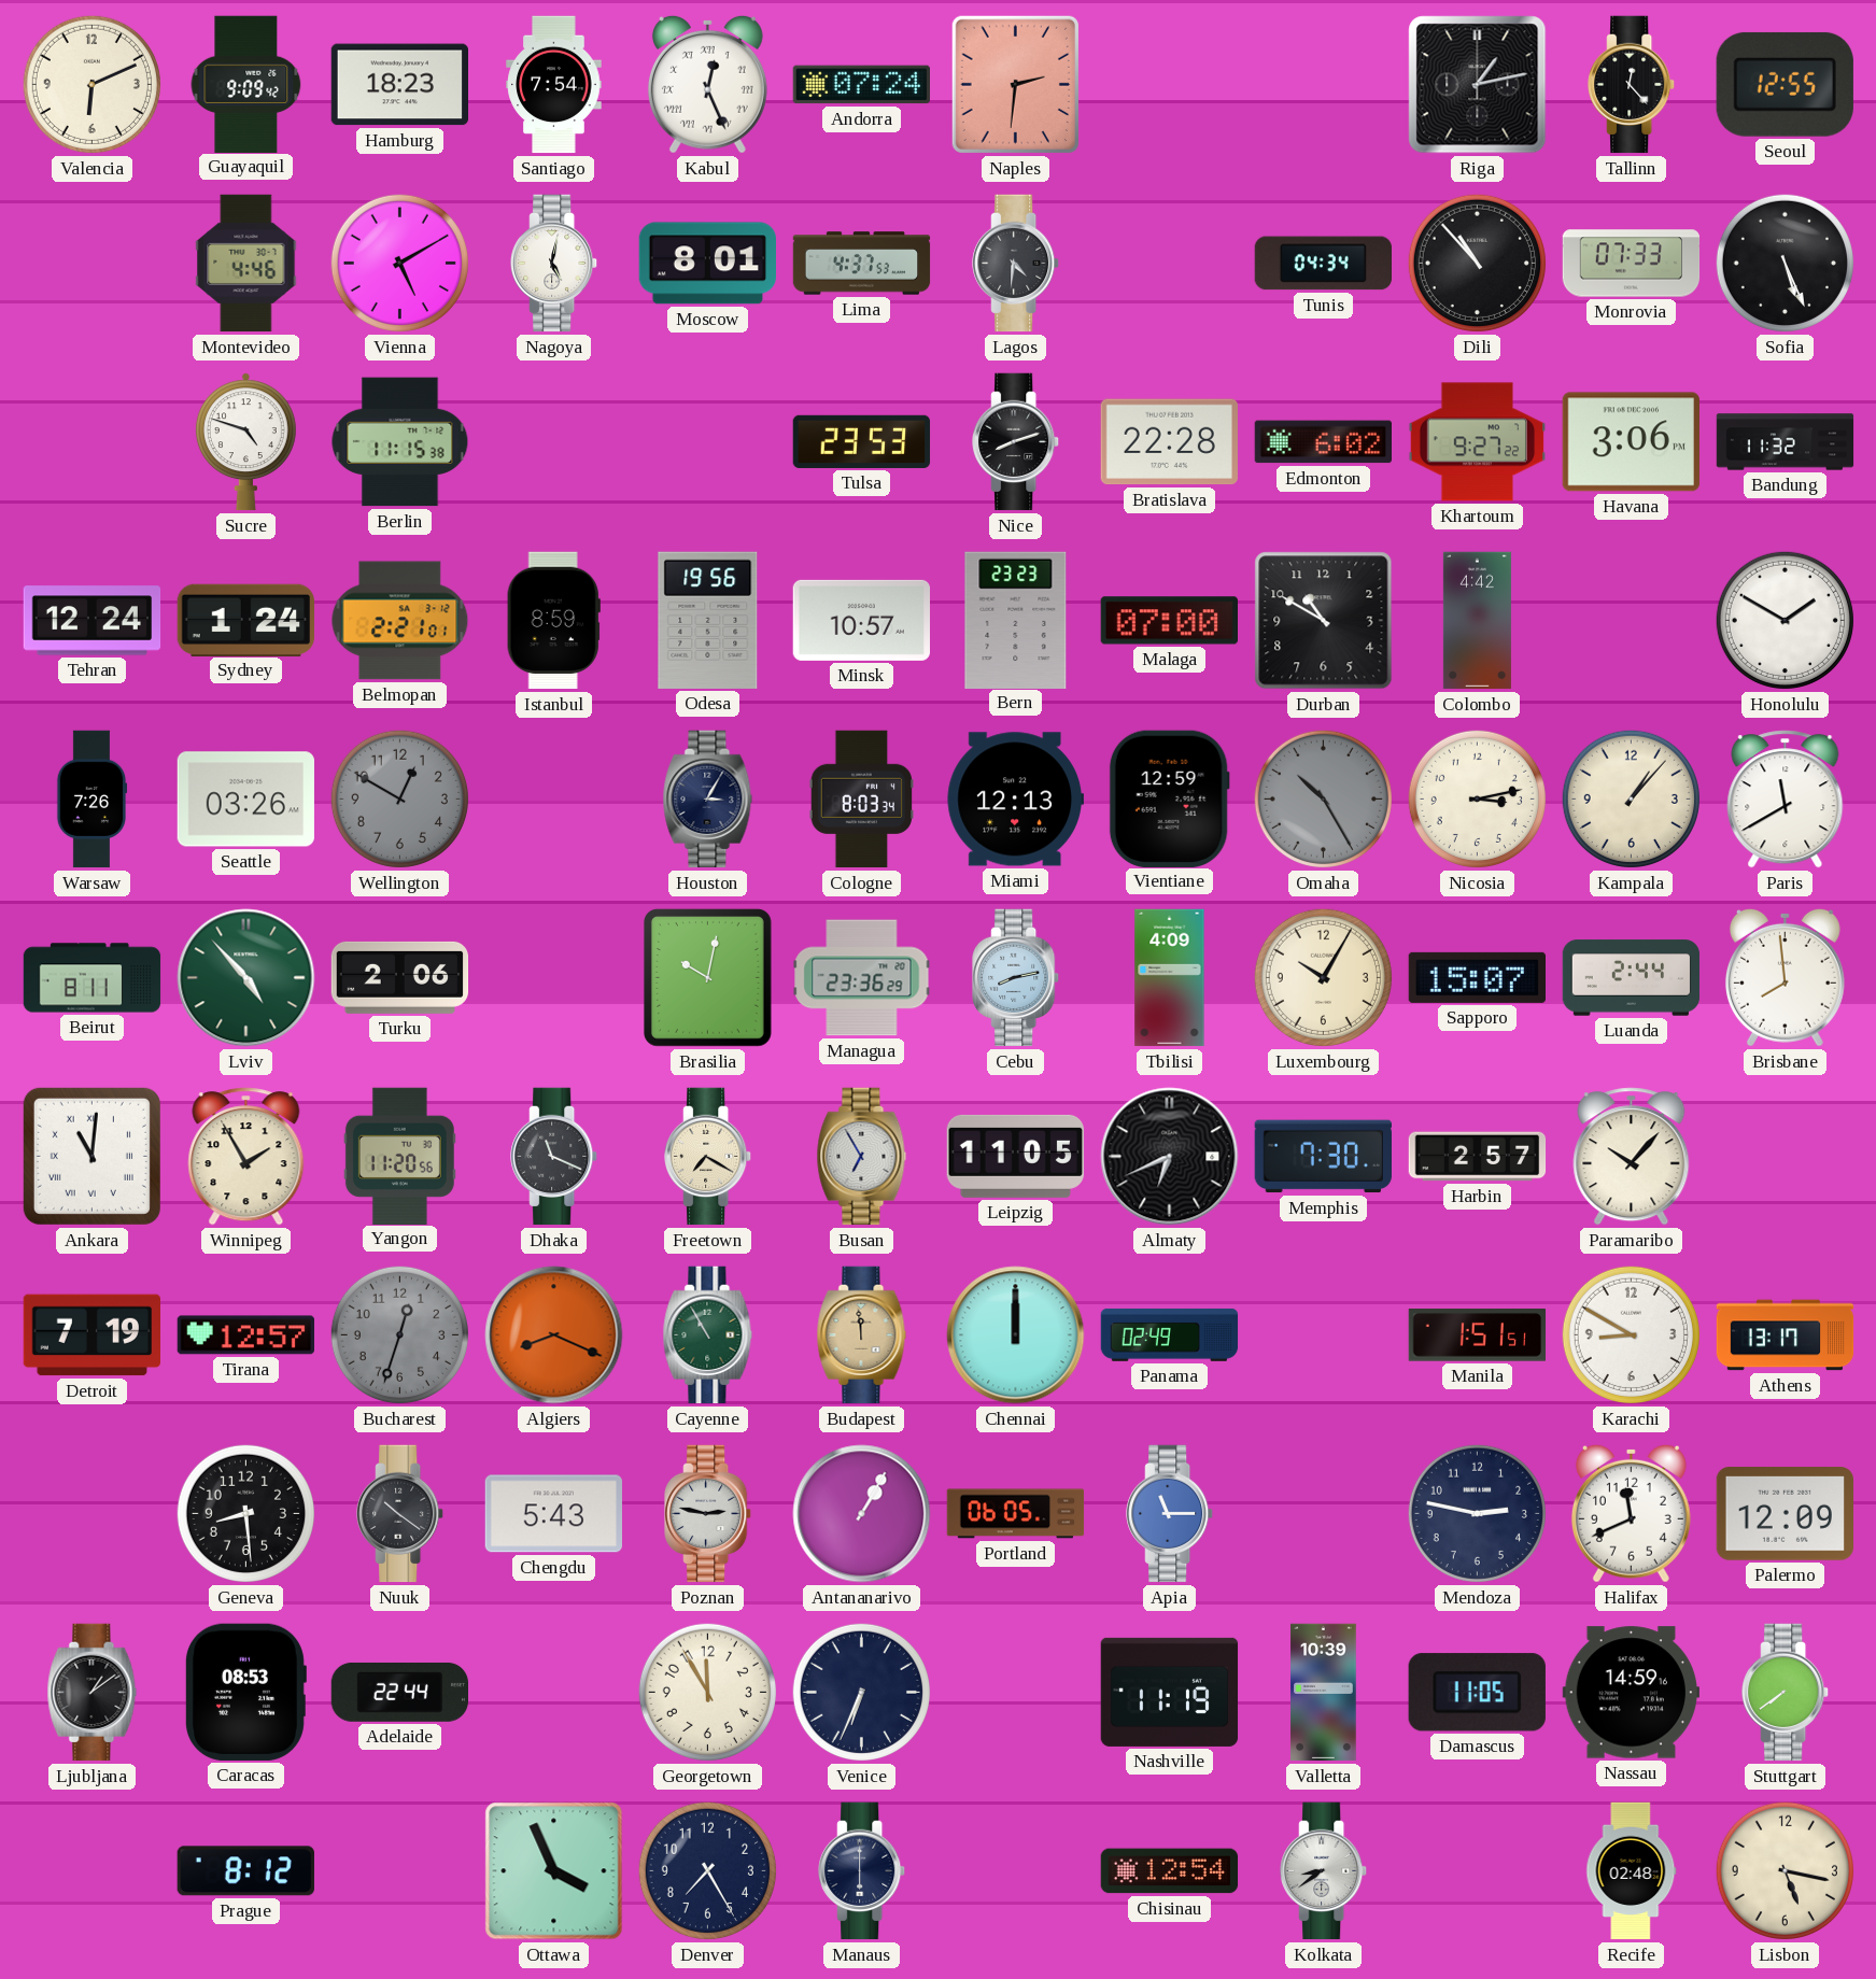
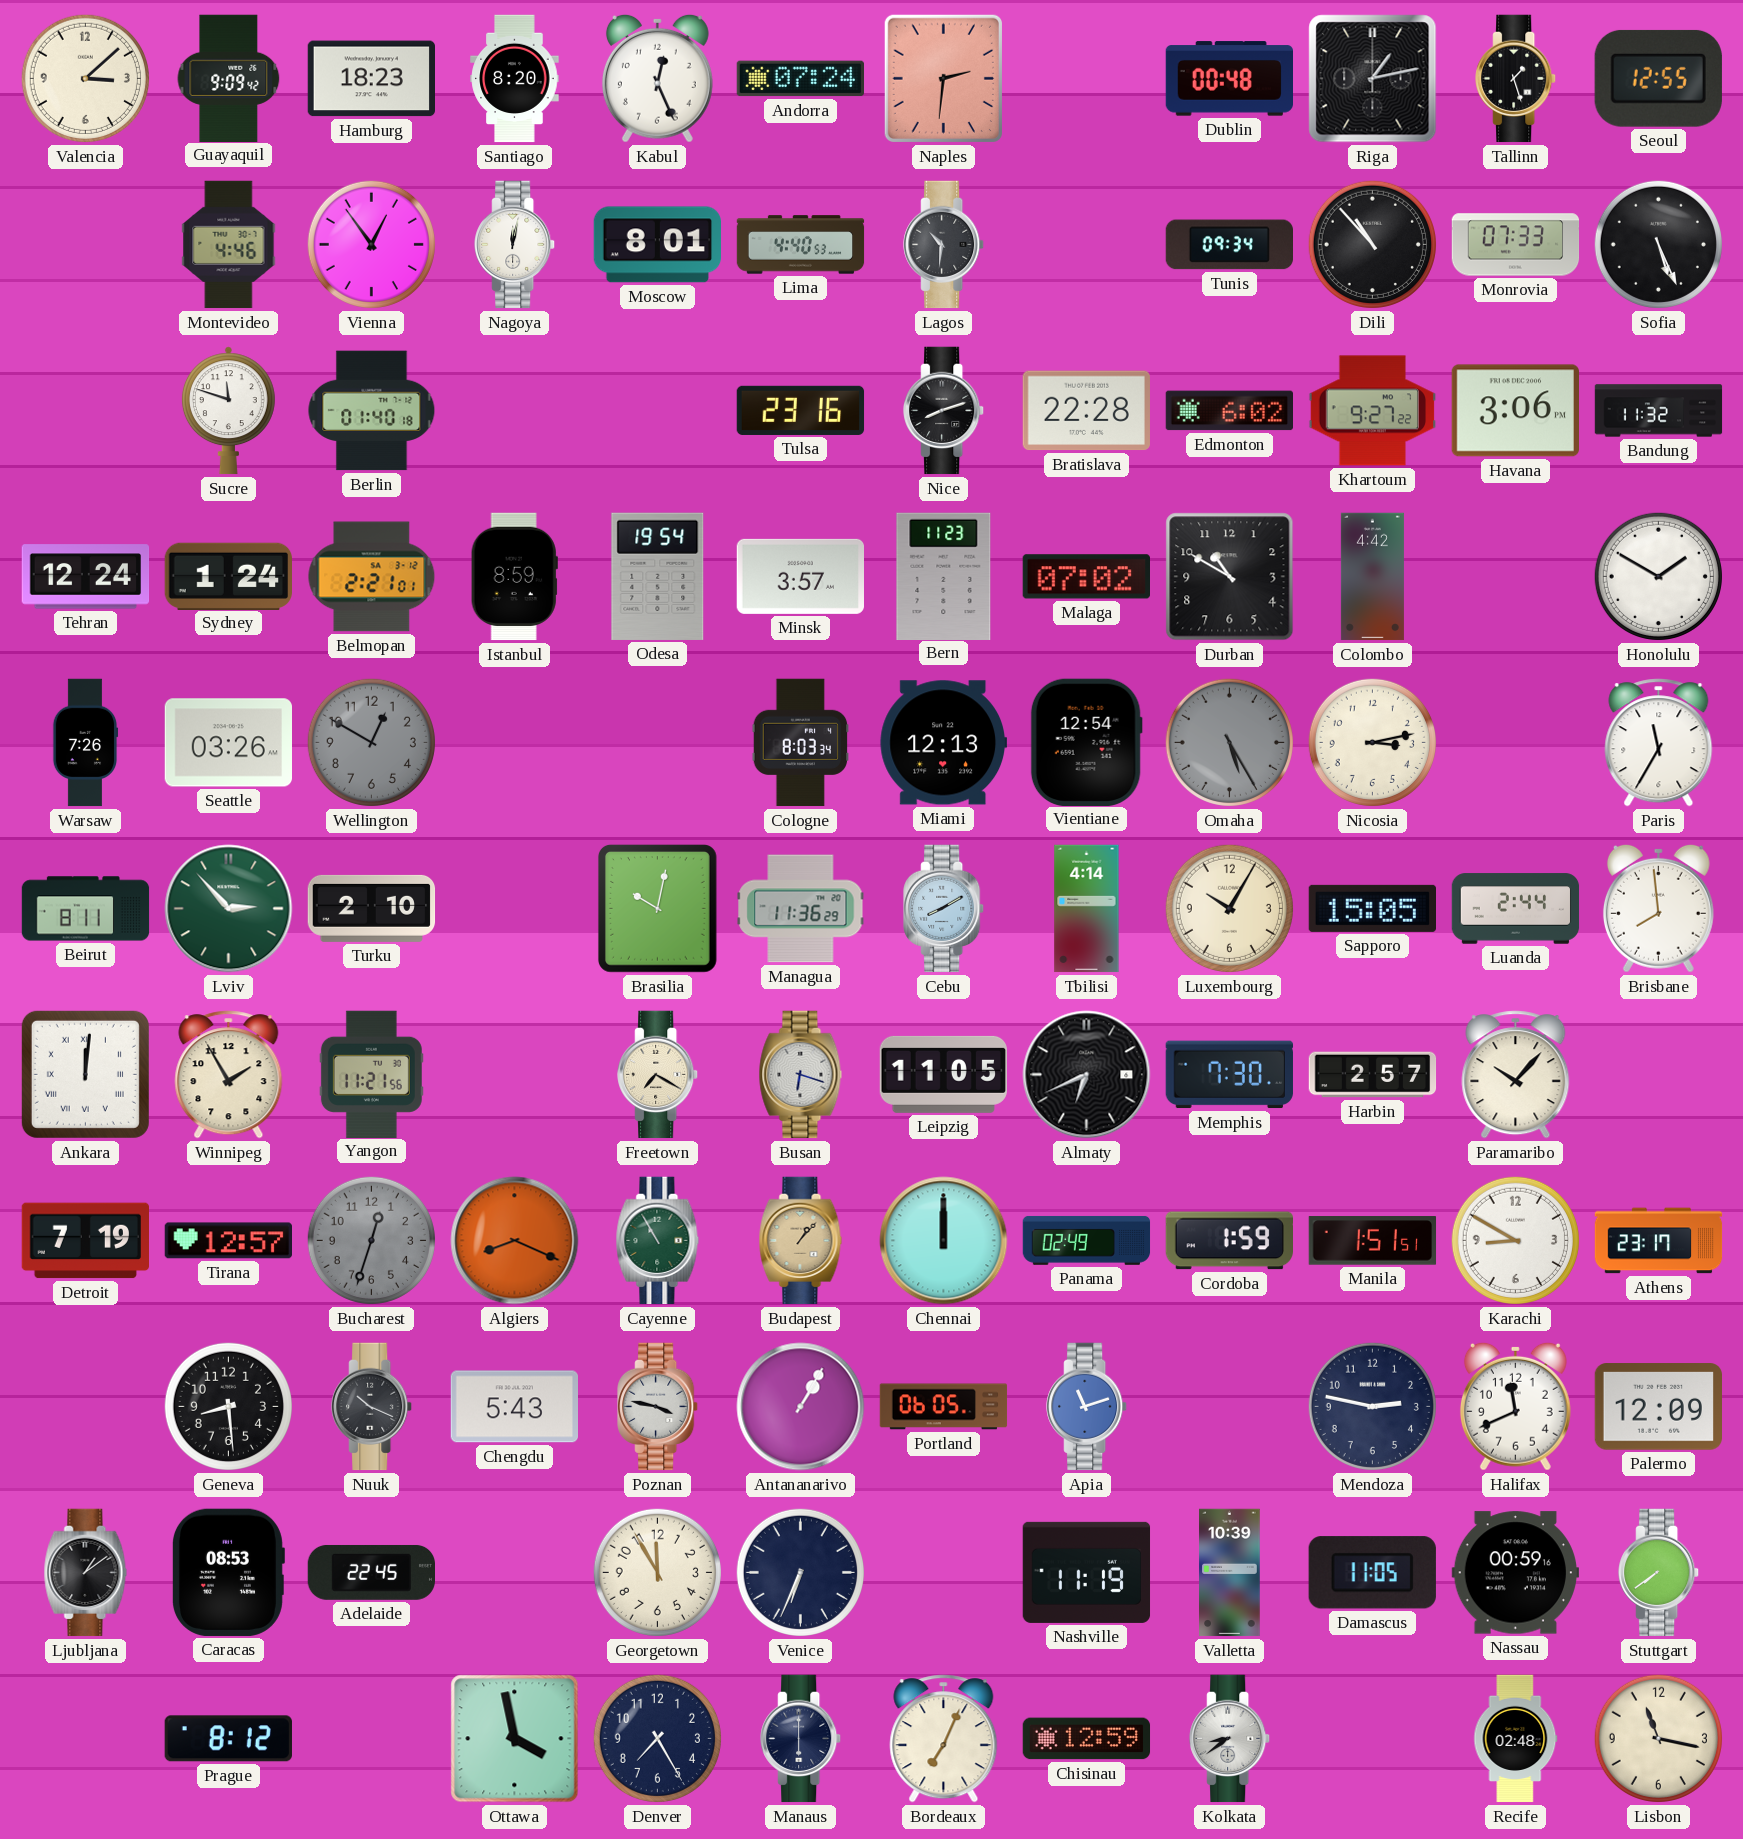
Valencia: 6:11 -> 3:08 (85, 78)
Santiago: 7:54 -> 8:20 (515, 79)
Kabul numerals: Roman -> Arabic (657, 78)
Dublin: none -> 00:48 (1229, 79)
Tallinn: 12:23 -> 1:27 (1516, 79)
Vienna: 5:10 -> 12:54 (371, 244)
Nagoya: 5:02 -> 12:02 (515, 245)
Lima: 4:37 -> 4:40 (801, 245)
Lagos: 4:31 -> 10:31 (944, 245)
Tunis: 04:34 -> 09:34 (1229, 245)
Sucre: 4:48 -> 11:48 (228, 411)
Berlin: 11:15 -> 01:40 (372, 411)
Tulsa: 23:53 -> 23:16 (801, 410)
Odesa: 19:56 -> 19:54 (658, 576)
Minsk: 10:57 -> 3:57 (800, 576)
Bern: 23:23 -> 11:23 (944, 576)
Malaga: 07:00 -> 07:02 (1086, 577)
Houston: 3:05 -> none (708, 800)
Vientiane: 12:59 -> 12:54 (1086, 742)
Omaha: 10:25 -> 5:25 (1229, 742)
Kampala: 1:07 -> none (1631, 798)
Paris: 11:40 -> 11:35 (1659, 743)
Lviv: 4:53 -> 2:53 (229, 909)
Turku: 2:06 -> 2:10 (372, 908)
Managua: 23:36 -> 11:36 (801, 909)
Cebu: 8:13 -> 8:10 (944, 909)
Tbilisi: 4:09 -> 4:14 (1087, 909)
Sapporo: 15:07 -> 15:05 (1372, 908)
Ankara: 11:01 -> 12:01 (85, 1074)
Yangon: 11:20 -> 11:21 (371, 1074)
Dhaka: 11:19 -> none (554, 1157)
Busan: 6:55 -> 6:18 (801, 1075)
Budapest: 11:59 -> 1:07 (801, 1241)
Cordoba: none -> 1:59 (1229, 1241)
Athens: 13:17 -> 23:17 (1659, 1241)
Nuuk: 10:21 -> 10:19 (372, 1407)
Poznan: 2:47 -> 3:47 (658, 1407)
Apia: 11:15 -> 11:12 (1087, 1407)
Adelaide: 22:44 -> 22:45 (372, 1572)
Nassau: 14:59 -> 00:59 (1515, 1573)
Ottawa: 3:56 -> 3:58 (515, 1739)
Bordeaux: none -> 7:04 (944, 1739)
Chisinau: 12:54 -> 12:59 (1087, 1739)
Lisbon: 5:17 -> 11:17 (1658, 1738)
